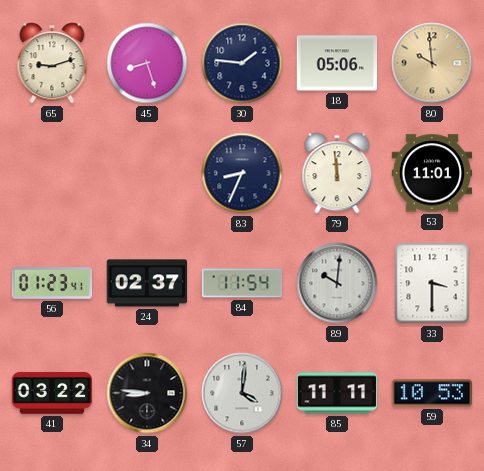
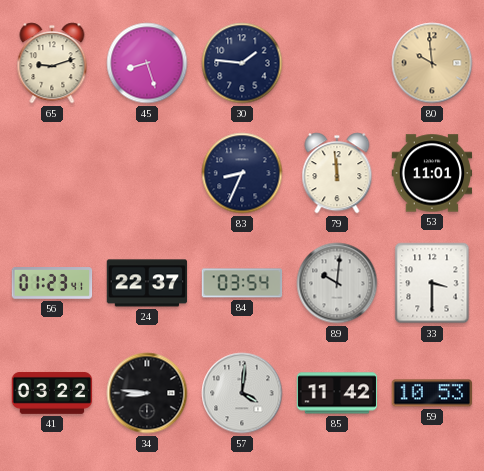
18: 05:06 -> none (337, 63)
24: 02:37 -> 22:37 (147, 283)
84: 11:54 -> 03:54 (242, 283)
85: 11:11 -> 11:42 (337, 393)
